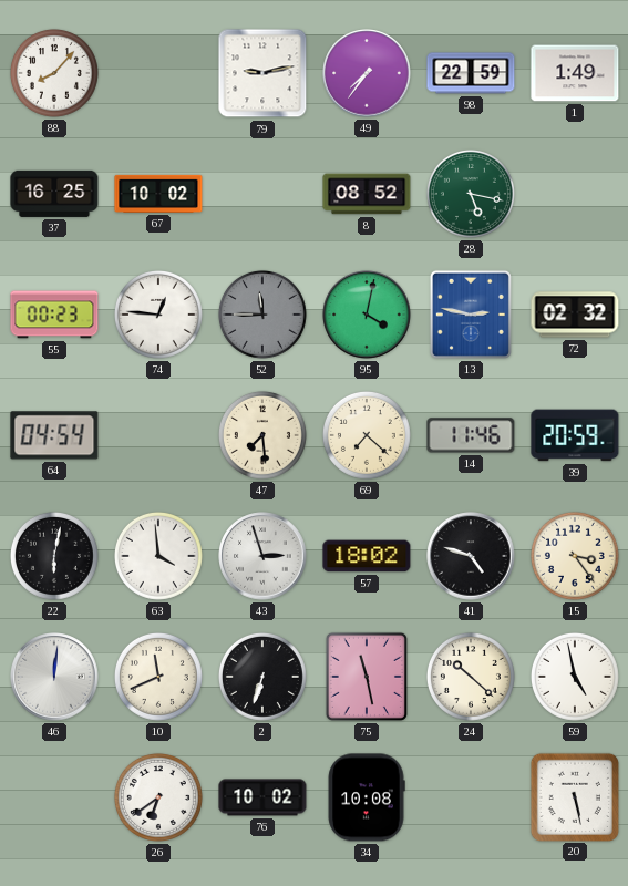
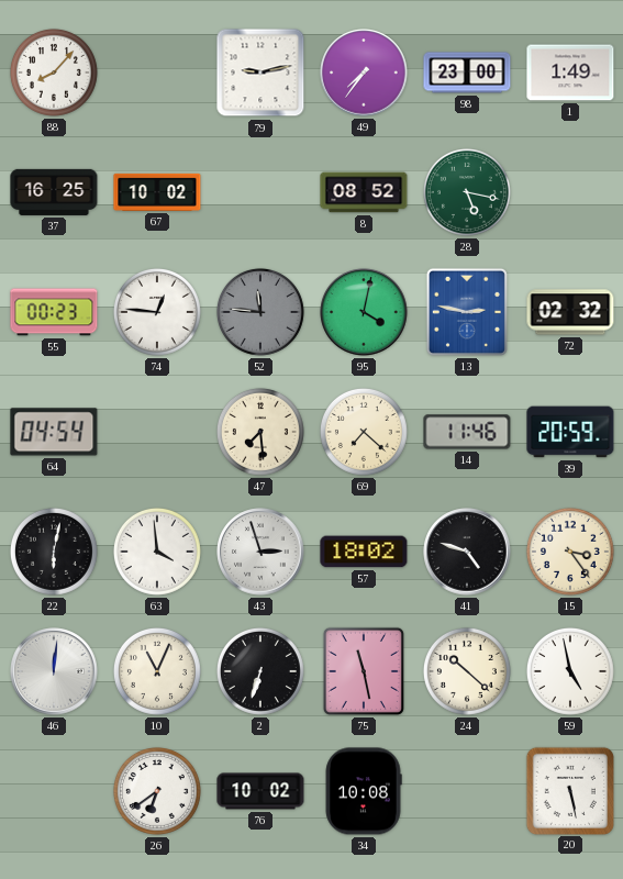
98: 22:59 -> 23:00 (467, 73)
52: 11:45 -> 11:46 (260, 312)
10: 11:41 -> 11:04 (157, 671)
